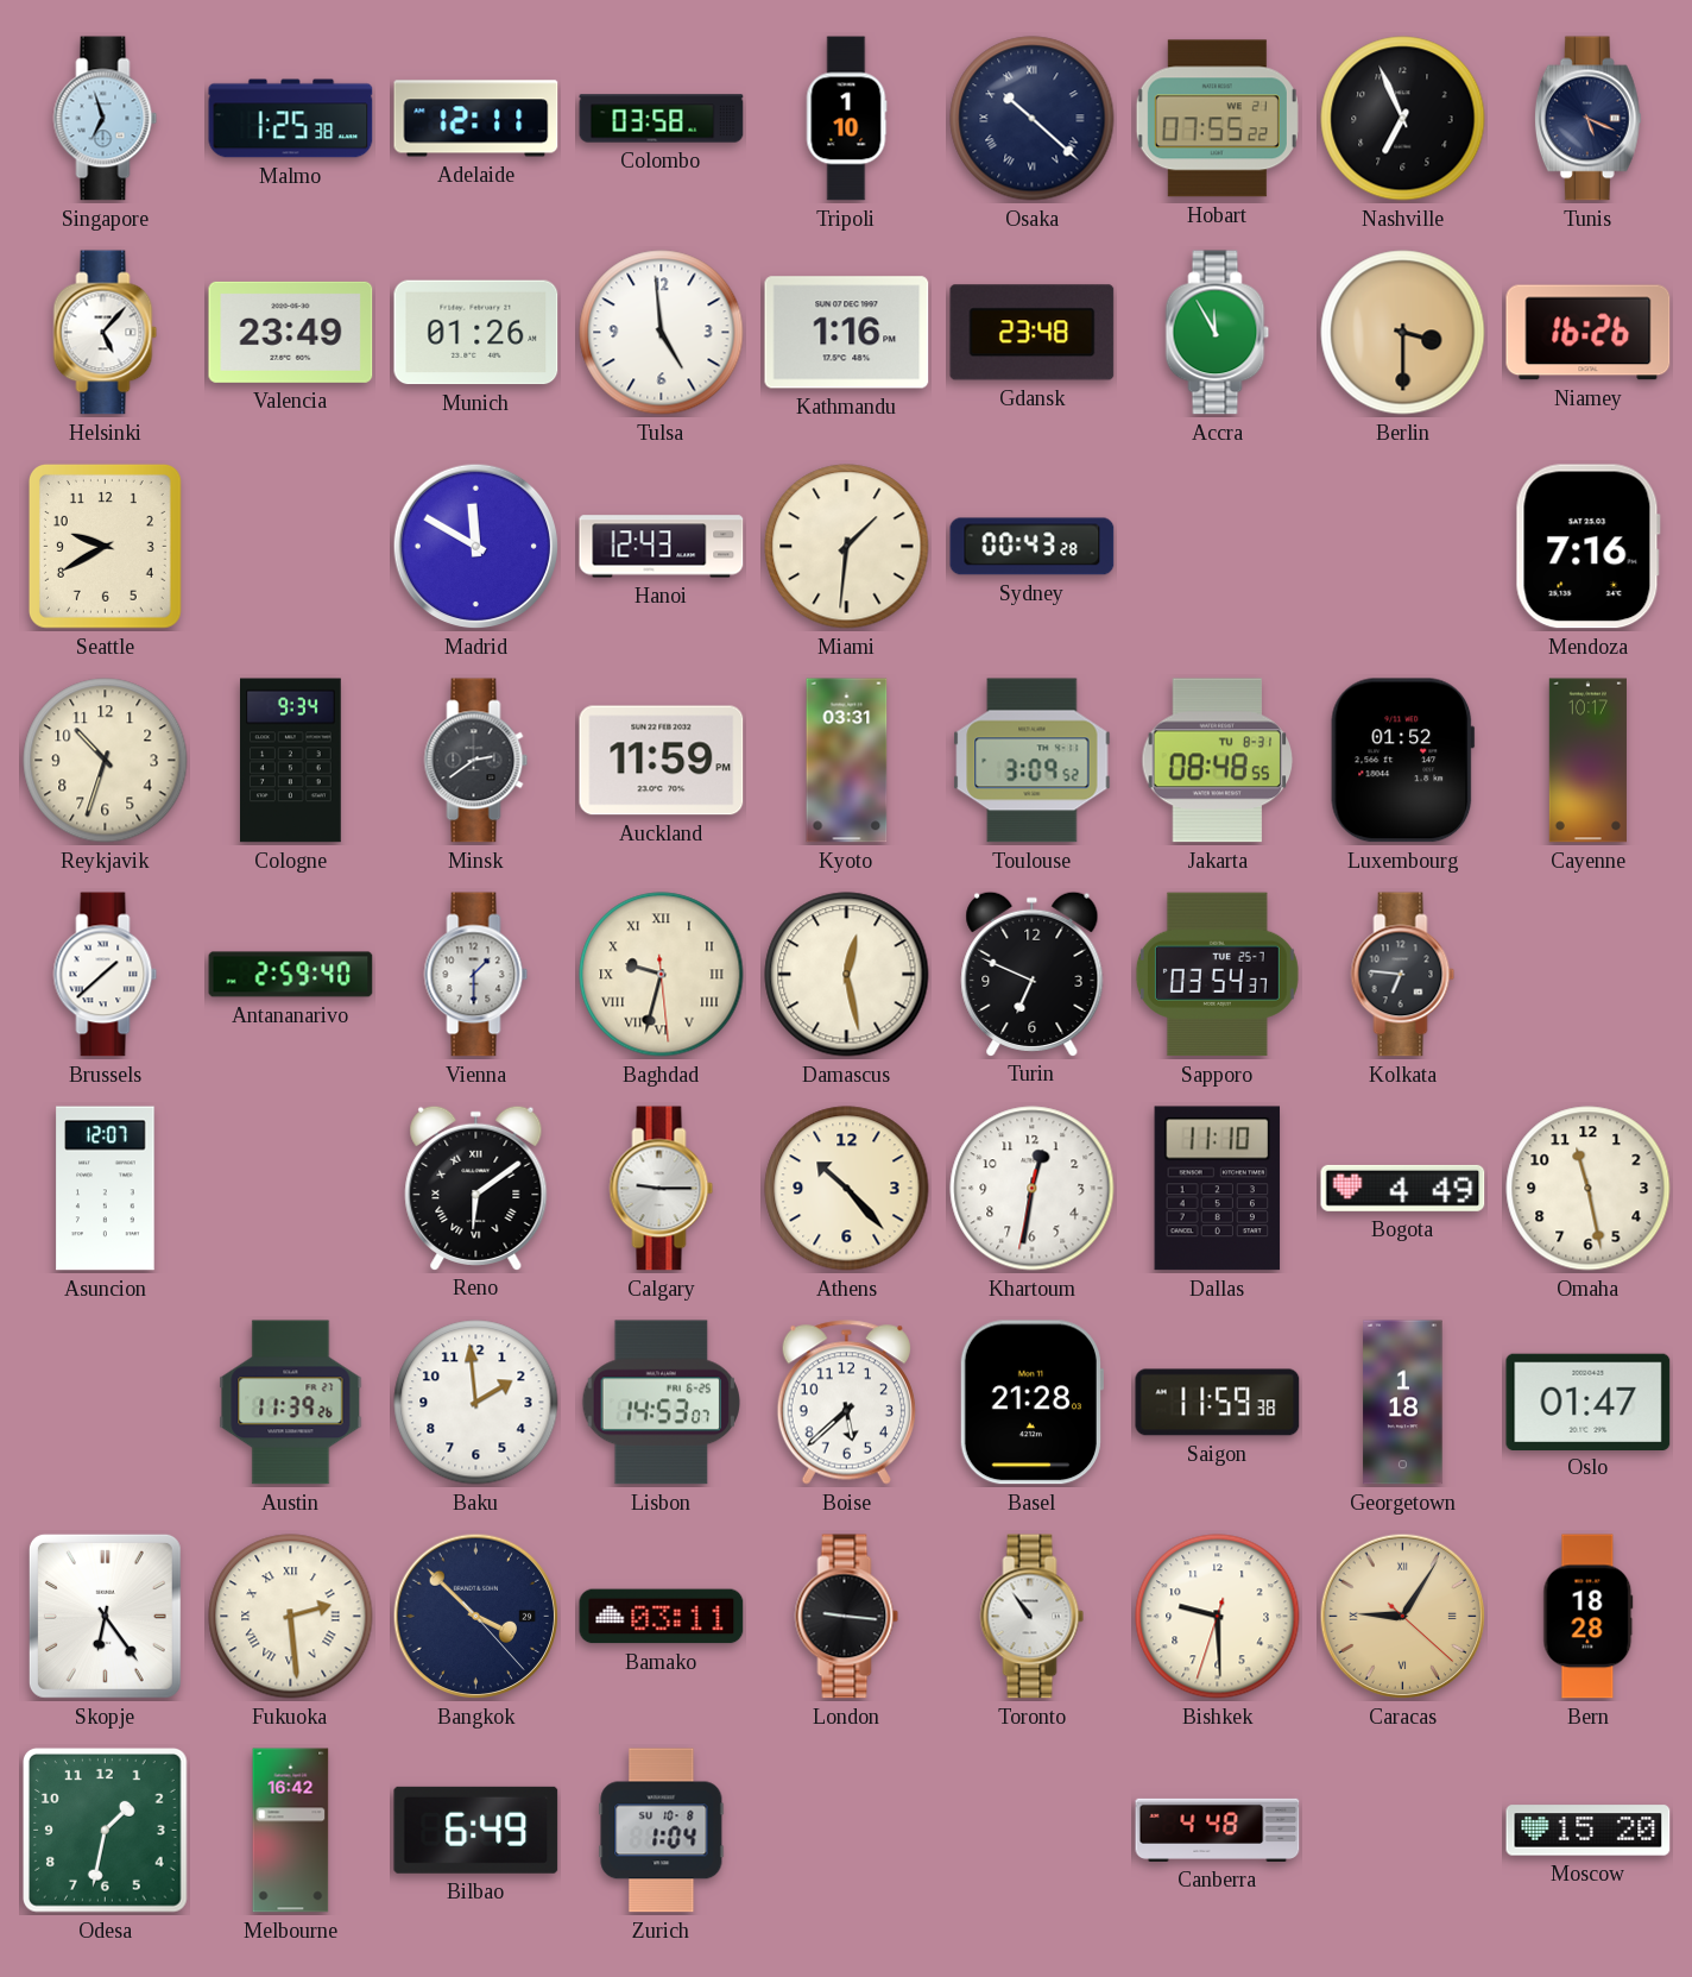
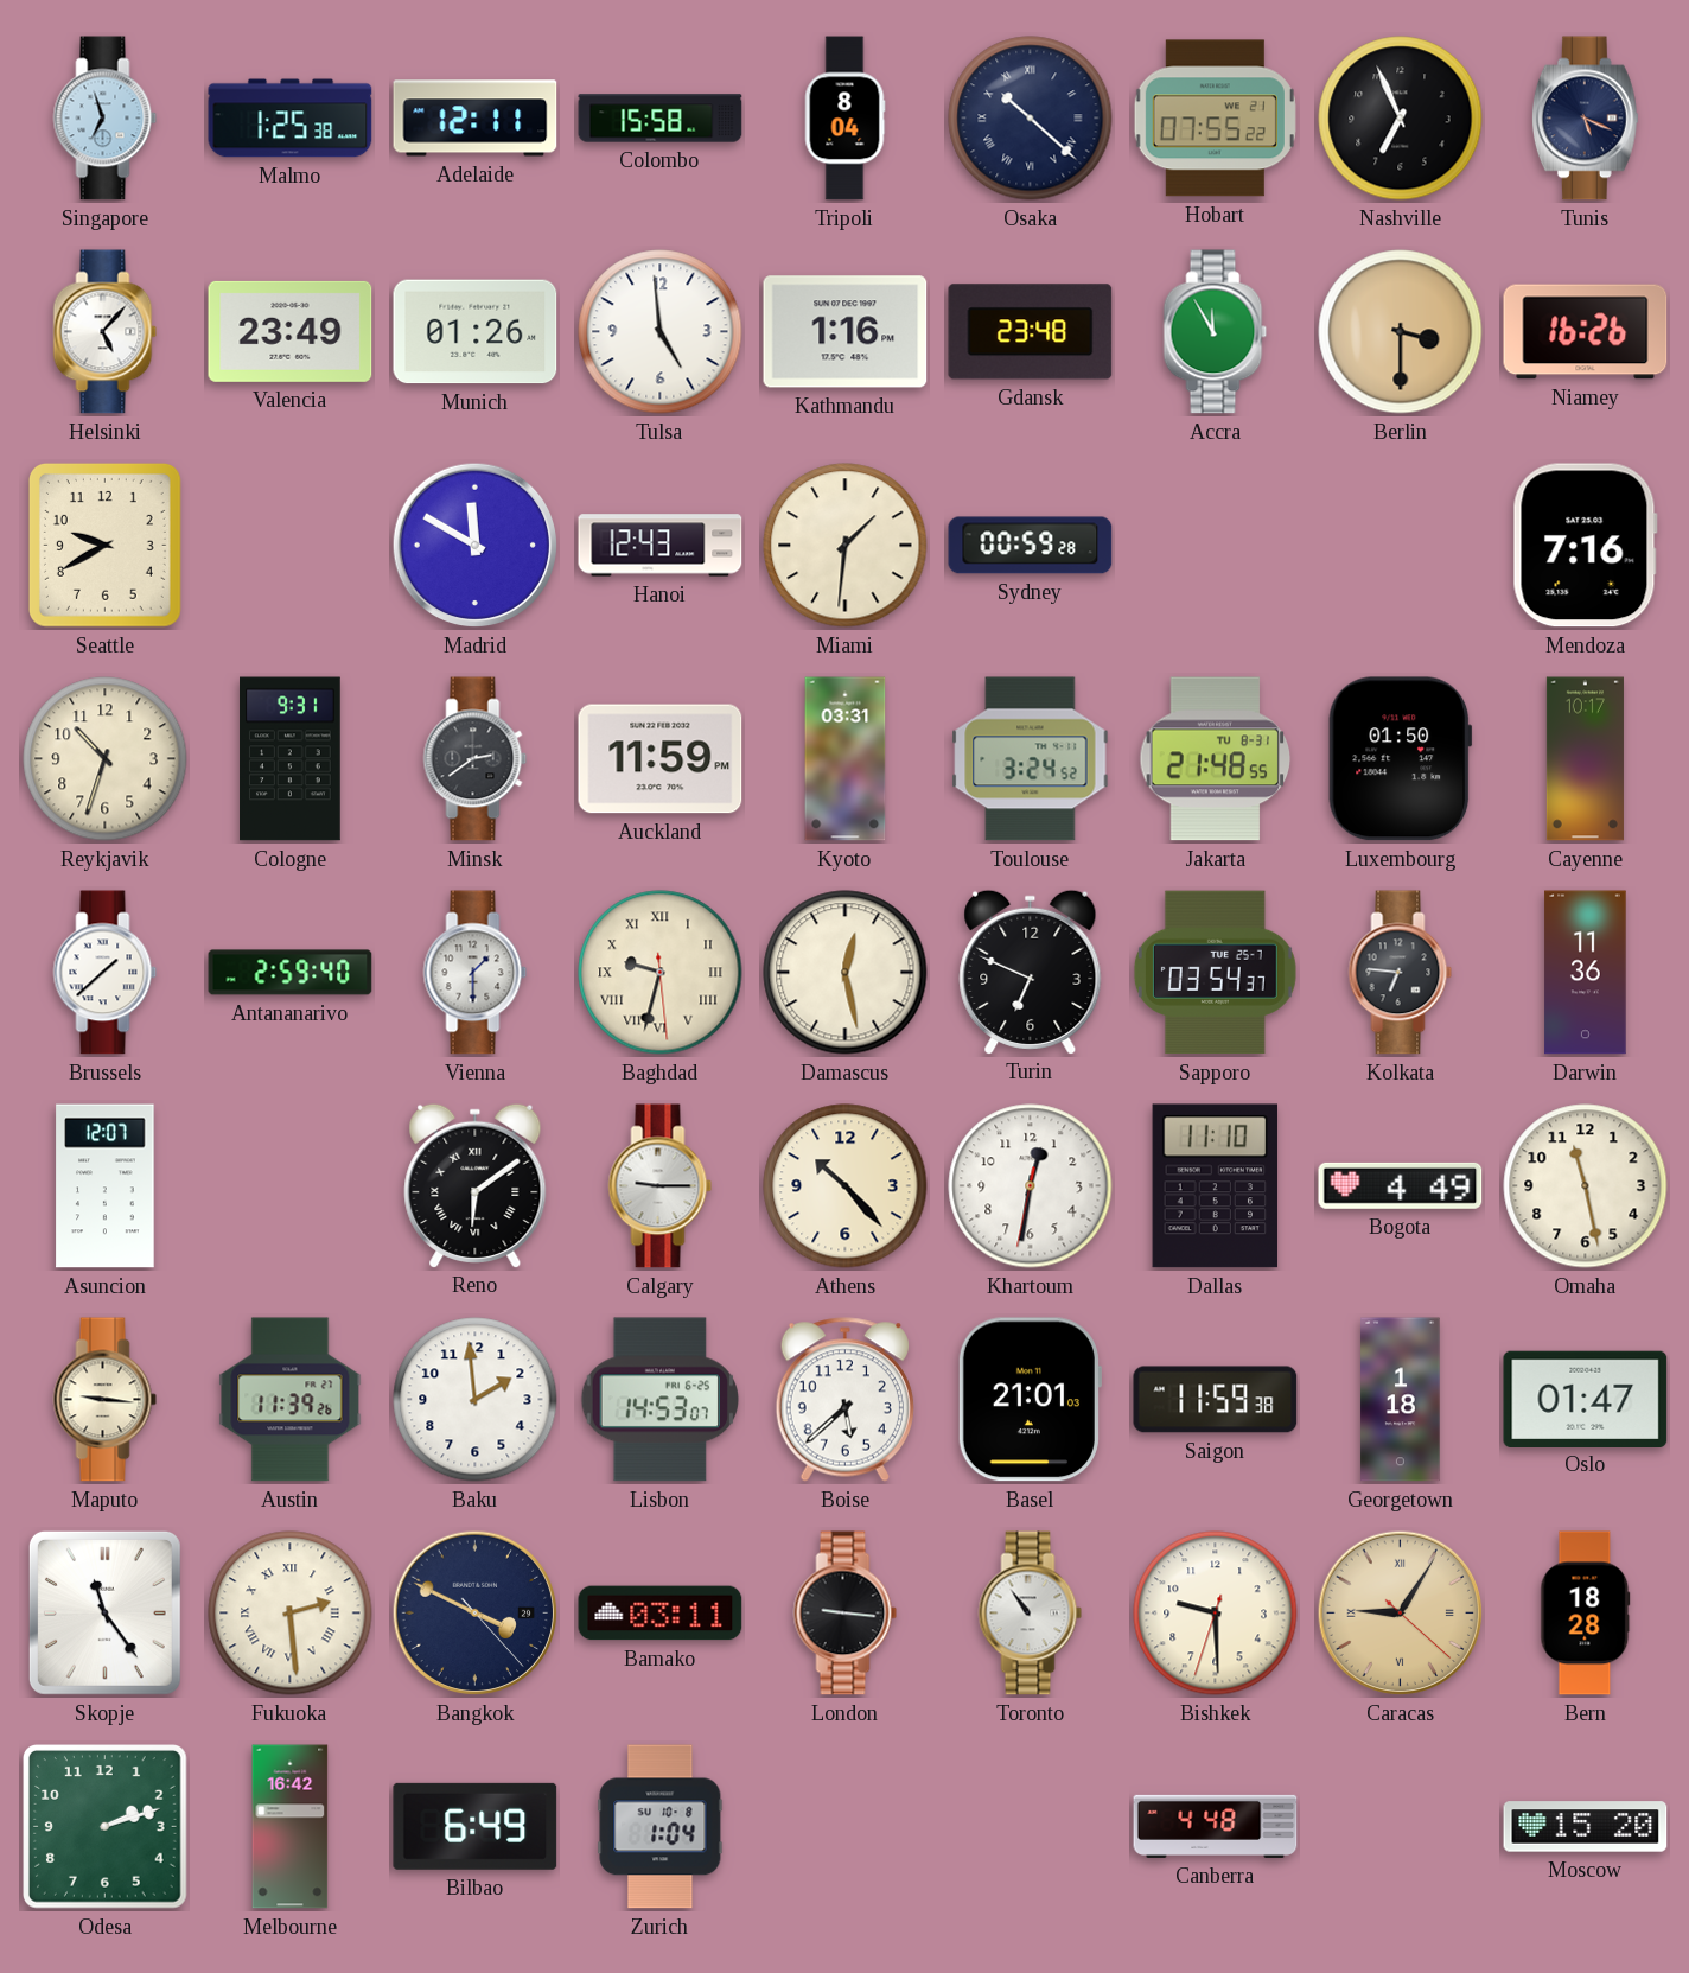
Colombo: 03:58 -> 15:58 (661, 119)
Tripoli: 1:10 -> 8:04 (844, 119)
Sydney: 00:43 -> 00:59 (1031, 546)
Cologne: 9:34 -> 9:31 (291, 759)
Toulouse: 3:09 -> 3:24 (1031, 759)
Jakarta: 08:48 -> 21:48 (1216, 759)
Luxembourg: 01:52 -> 01:50 (1401, 759)
Darwin: none -> 11:36 (1586, 973)
Maputo: none -> 9:16 (106, 1400)
Basel: 21:28 -> 21:01 (1030, 1400)
Skopje: 6:24 -> 11:24 (104, 1612)
Bangkok: 3:52 -> 3:49 (476, 1614)
Odesa: 1:32 -> 2:12 (106, 1827)
